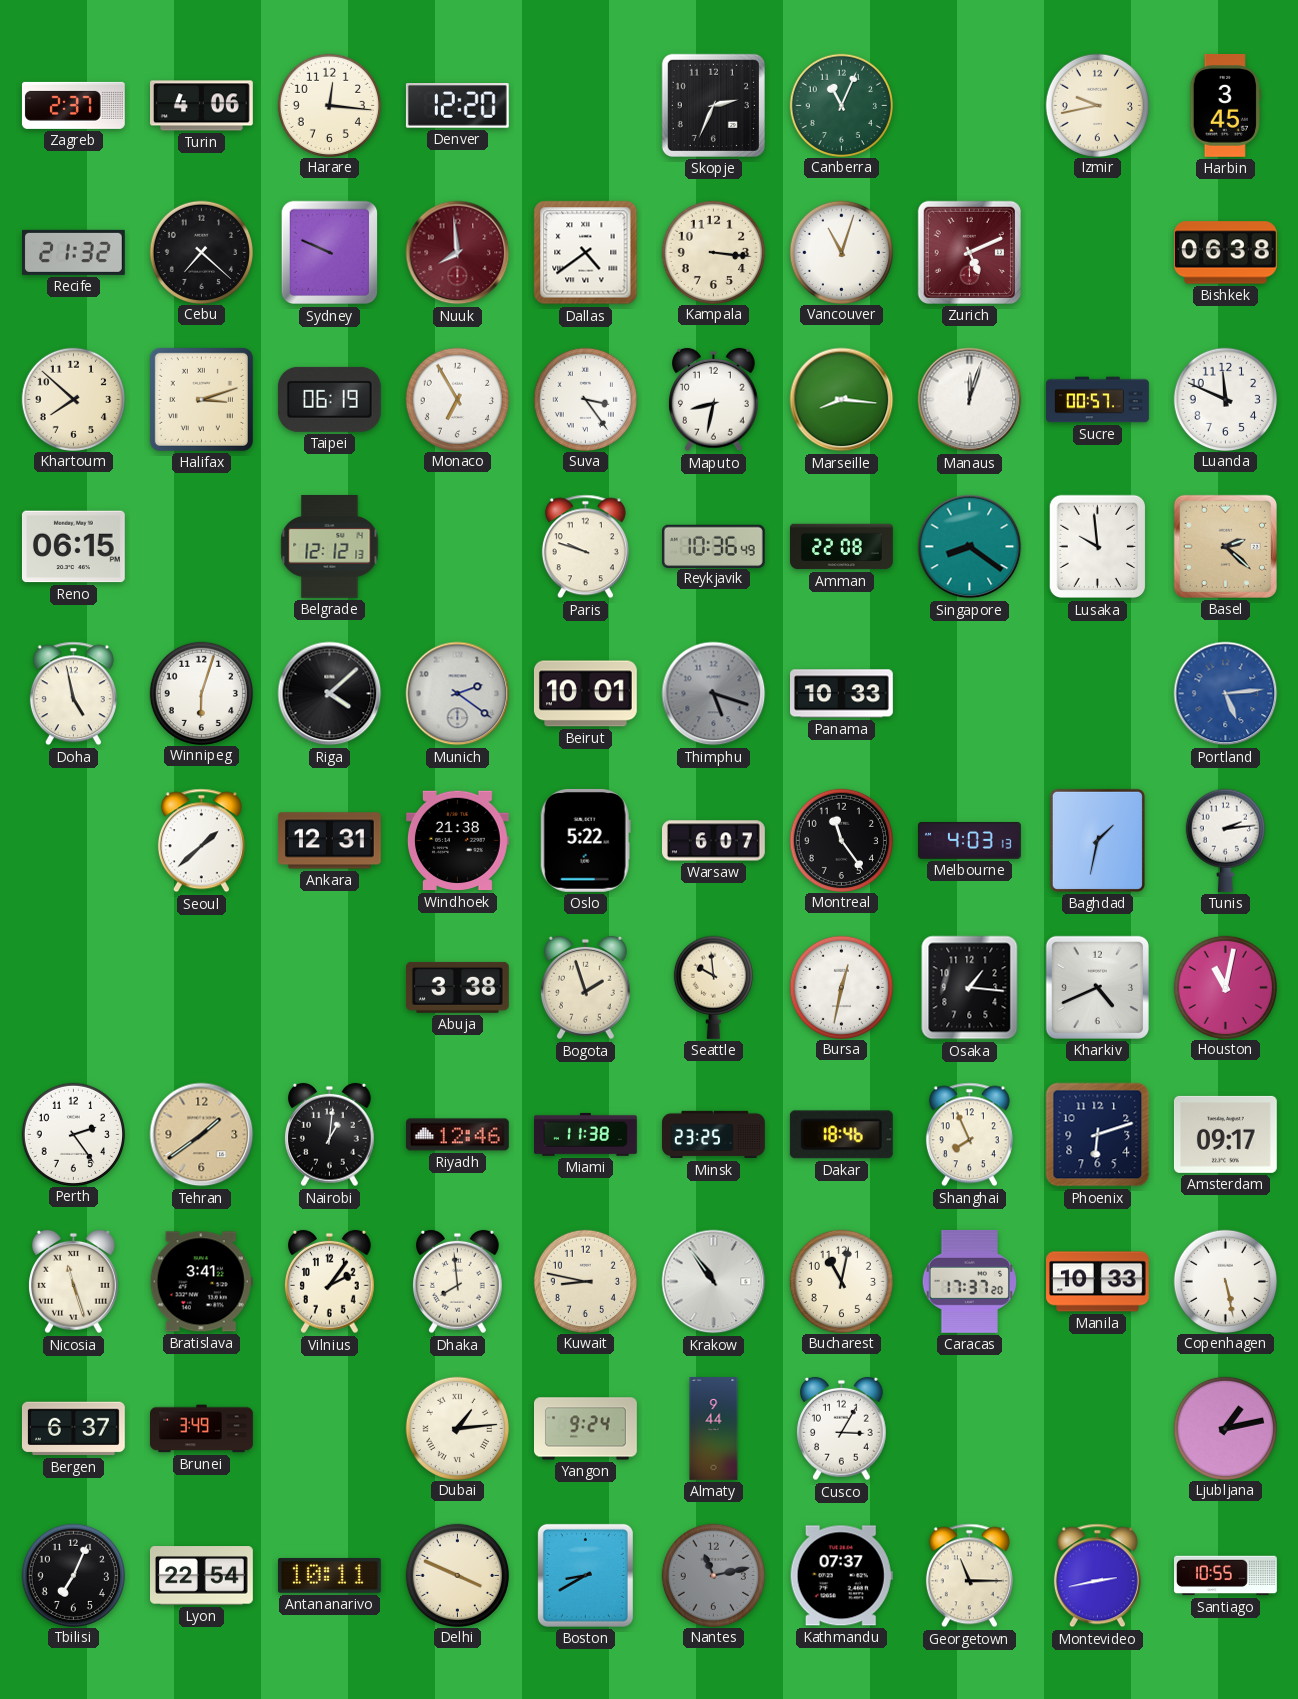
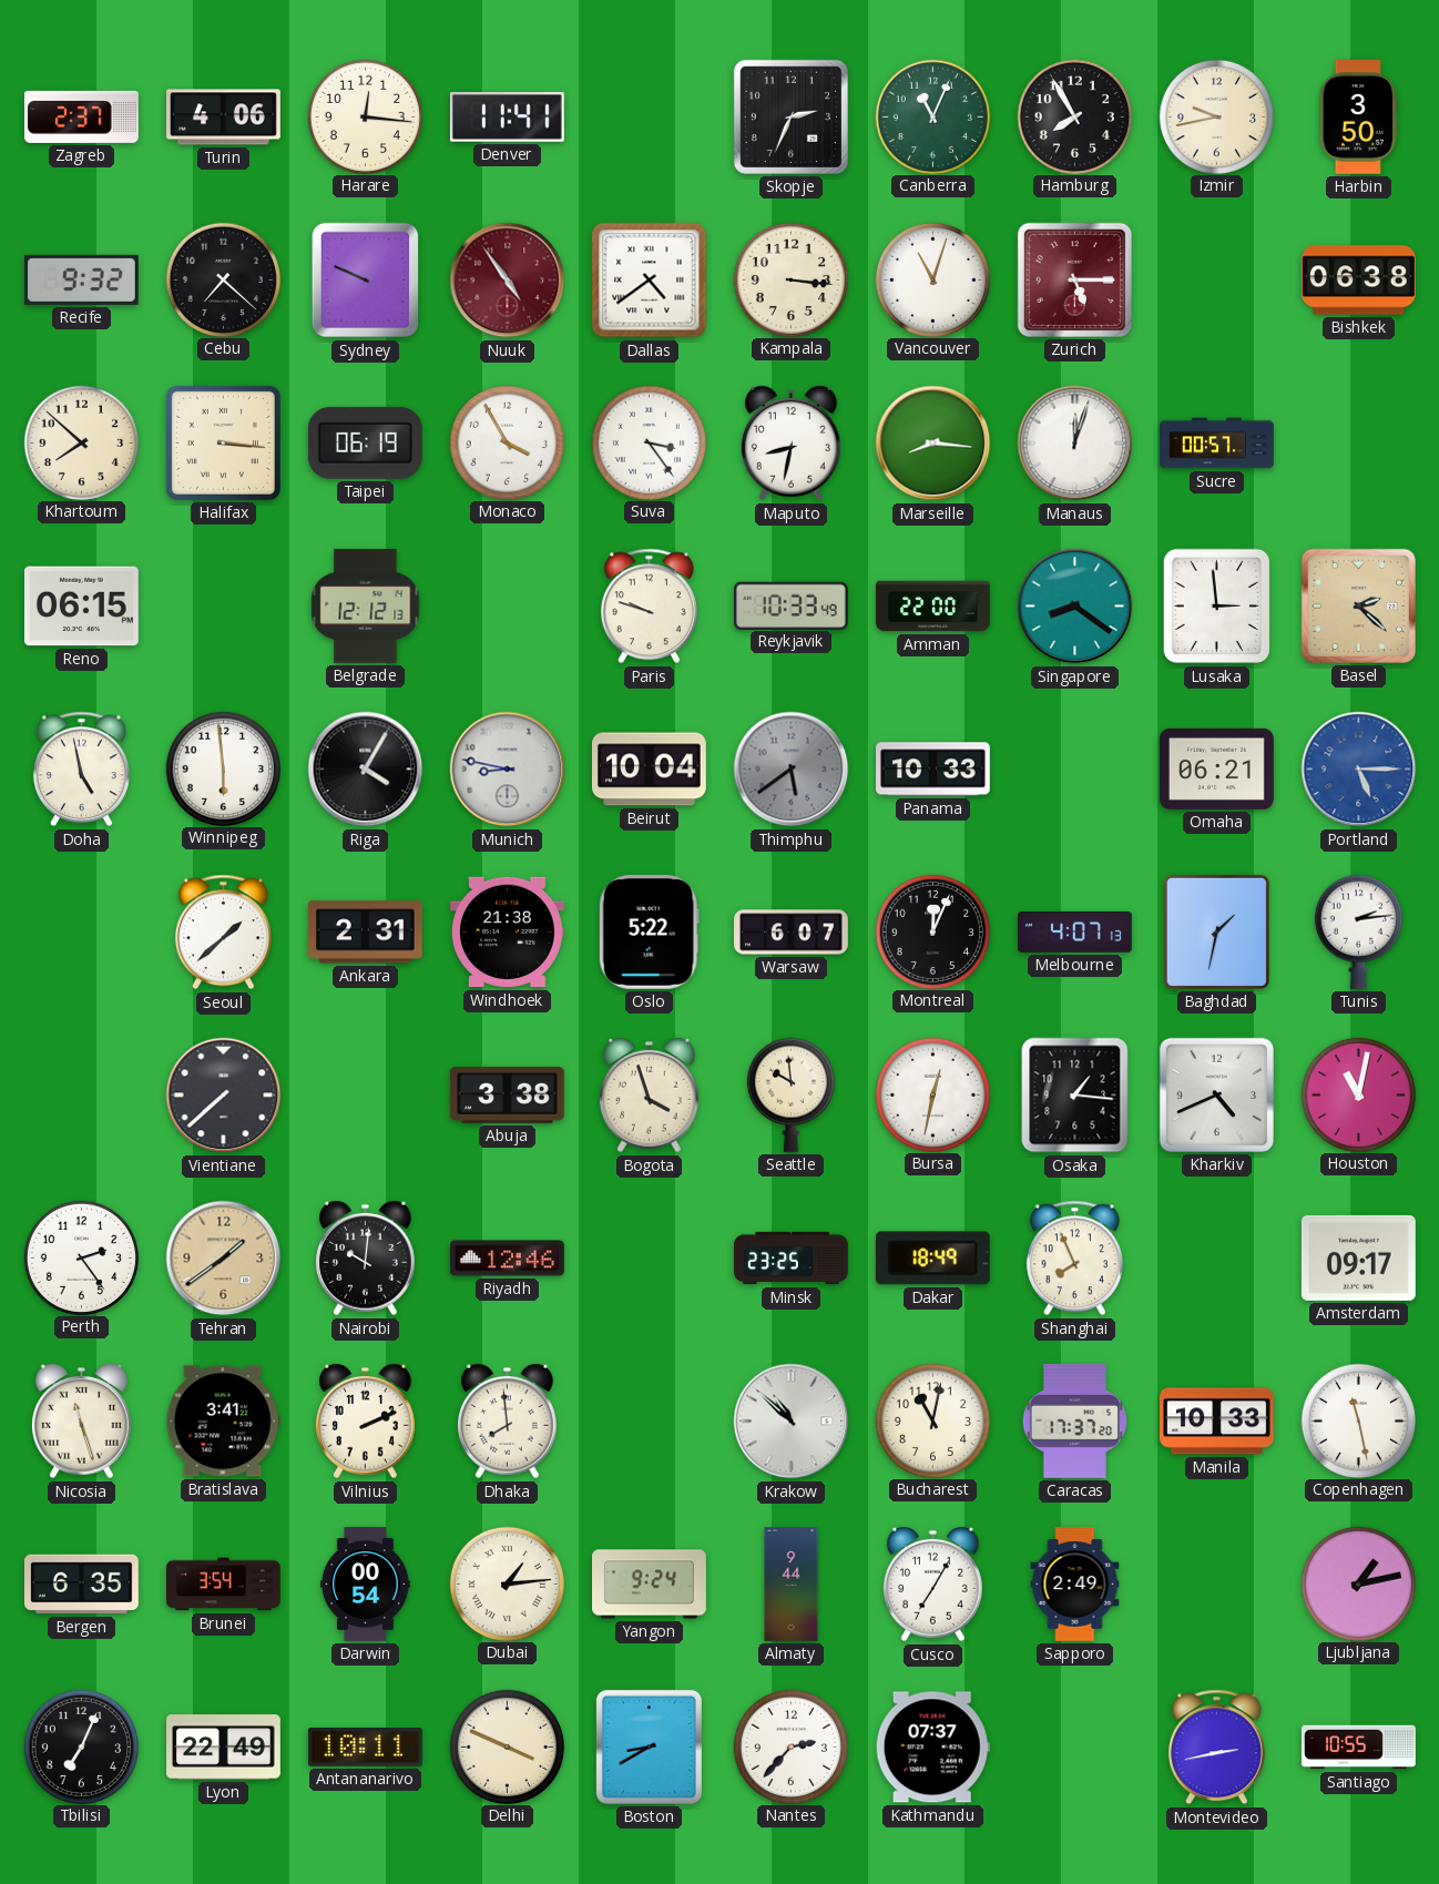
Denver: 12:20 -> 11:41 (507, 118)
Hamburg: none -> 7:55 (1074, 116)
Harbin: 3:45 -> 3:50 (1358, 118)
Recife: 21:32 -> 9:32 (82, 279)
Nuuk: 7:59 -> 4:54 (508, 281)
Zurich: 5:11 -> 5:15 (1074, 279)
Halifax: 3:12 -> 3:16 (223, 442)
Monaco: 6:55 -> 3:55 (507, 442)
Luanda: 11:49 -> none (1225, 399)
Reykjavik: 10:36 -> 10:33 (790, 605)
Amman: 22:08 -> 22:00 (933, 607)
Lusaka: 9:59 -> 2:59 (1216, 607)
Winnipeg: 6:03 -> 5:59 (223, 768)
Riga: 4:08 -> 4:05 (366, 770)
Munich: 2:21 -> 8:47 (508, 770)
Beirut: 10:01 -> 10:04 (650, 770)
Thimphu: 5:18 -> 5:39 (792, 770)
Omaha: none -> 06:21 (1216, 768)
Portland: 5:14 -> 5:15 (1359, 770)
Ankara: 12:31 -> 2:31 (365, 933)
Montreal: 11:24 -> 12:04 (932, 931)
Melbourne: 4:03 -> 4:07 (1075, 931)
Vientiane: none -> 7:38 (224, 1096)
Bogota: 1:57 -> 3:57 (650, 1096)
Nairobi: 1:01 -> 10:01 (366, 1259)
Miami: 11:38 -> none (586, 1134)
Dakar: 18:46 -> 18:49 (932, 1259)
Phoenix: 6:12 -> none (1098, 1135)
Vilnius: 2:06 -> 2:11 (366, 1422)
Kuwait: 8:47 -> none (585, 1281)
Krakow: 10:54 -> 10:52 (792, 1422)
Copenhagen: 5:28 -> 11:28 (1358, 1420)
Bergen: 6:37 -> 6:35 (81, 1585)
Brunei: 3:49 -> 3:54 (224, 1585)
Darwin: none -> 00:54 (365, 1585)
Cusco: 3:05 -> 7:05 (933, 1585)
Sapporo: none -> 2:49 (1075, 1585)
Lyon: 22:54 -> 22:49 (224, 1748)
Nantes: 11:13 -> 2:37 (790, 1746)
Nantes dial: grey -> white (790, 1746)
Georgetown: 11:15 -> none (969, 1576)
